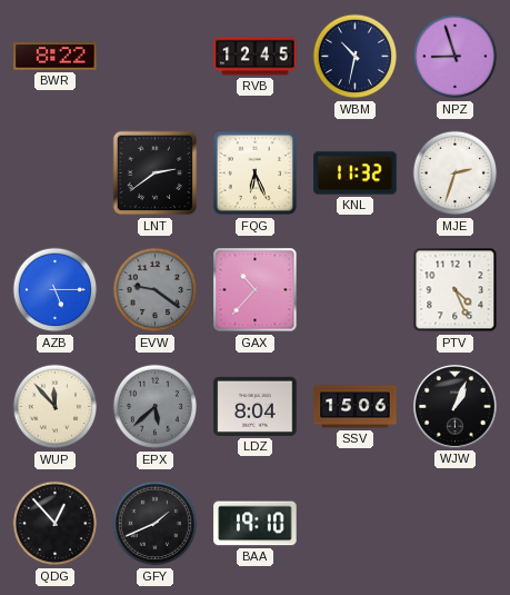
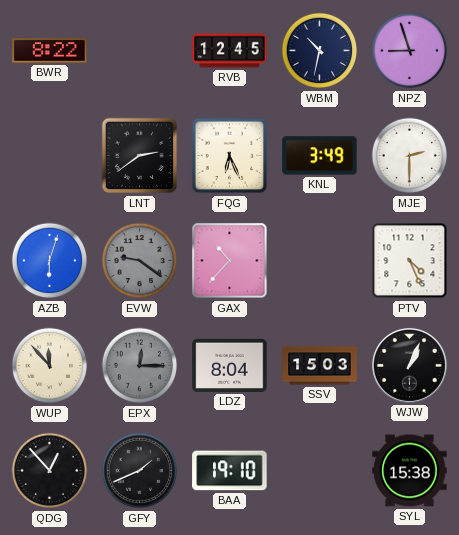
KNL: 11:32 -> 3:49 (320, 156)
MJE: 2:33 -> 2:30 (410, 156)
AZB: 5:15 -> 6:03 (50, 261)
EPX: 5:38 -> 12:15 (140, 366)
SSV: 15:06 -> 15:03 (320, 366)
SYL: none -> 15:38 (410, 471)
